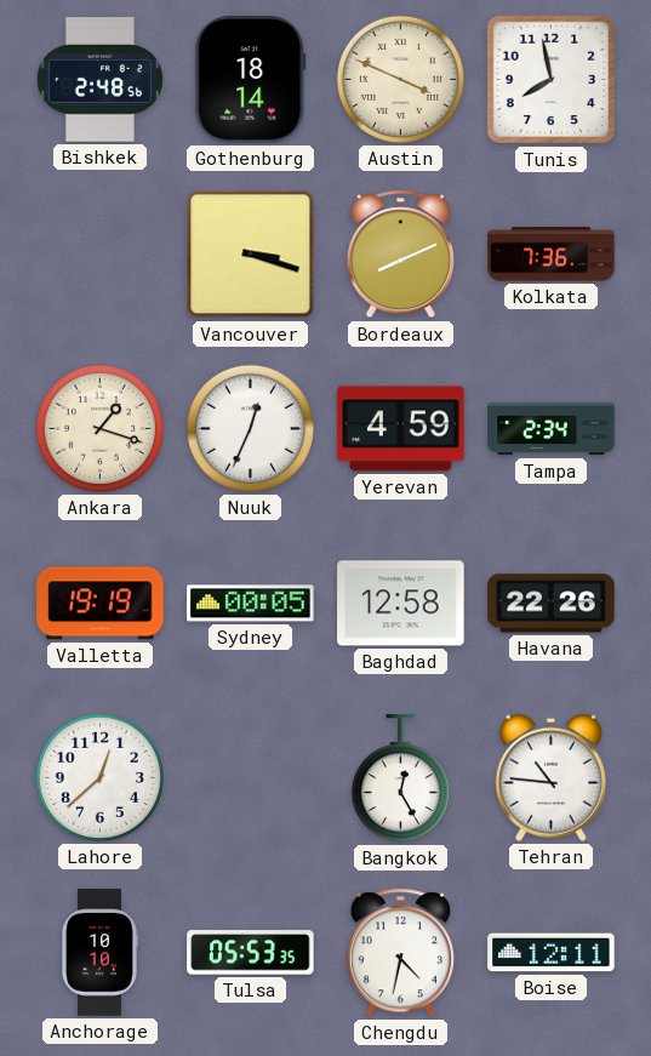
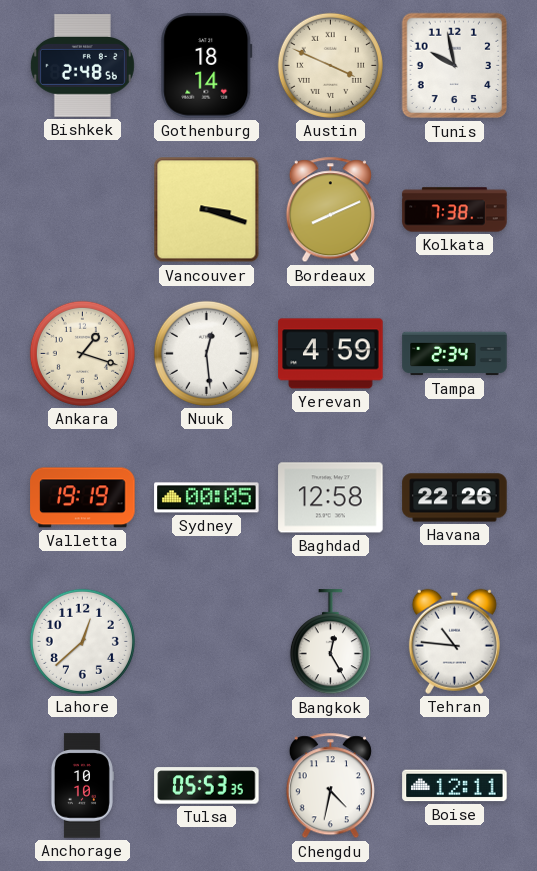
Tunis: 7:58 -> 9:58 (455, 66)
Kolkata: 7:36 -> 7:38 (455, 210)
Nuuk: 12:34 -> 12:29 (206, 353)
